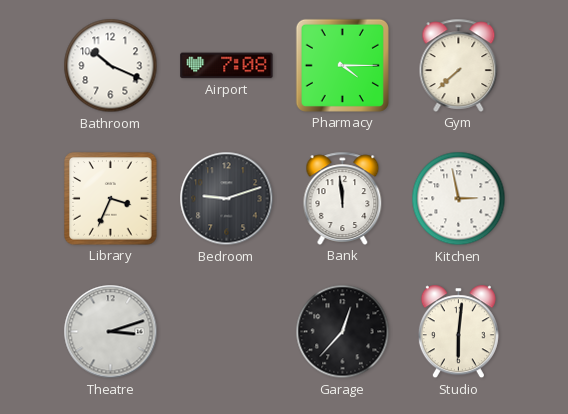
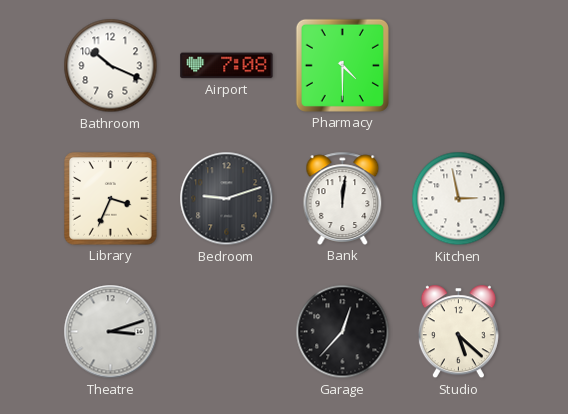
Pharmacy: 4:15 -> 4:30 (342, 65)
Gym: 7:38 -> none (459, 65)
Bank: 11:59 -> 12:01 (343, 198)
Studio: 6:01 -> 5:22 (458, 332)
